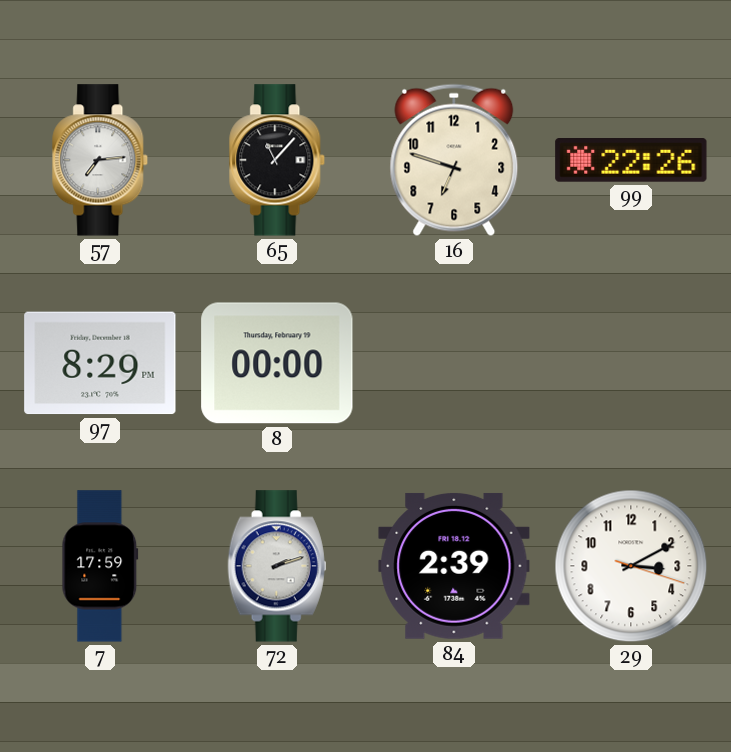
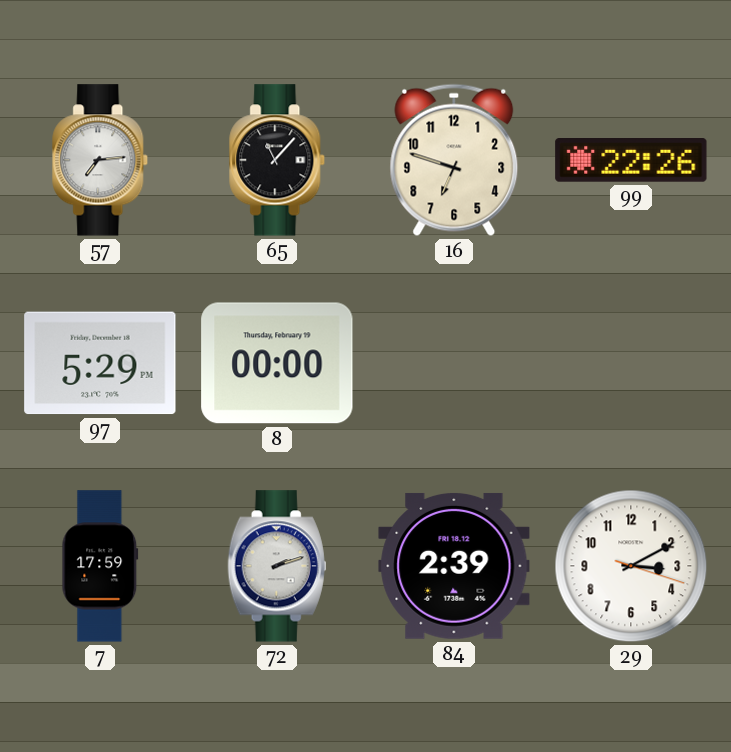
97: 8:29 -> 5:29 (100, 363)
